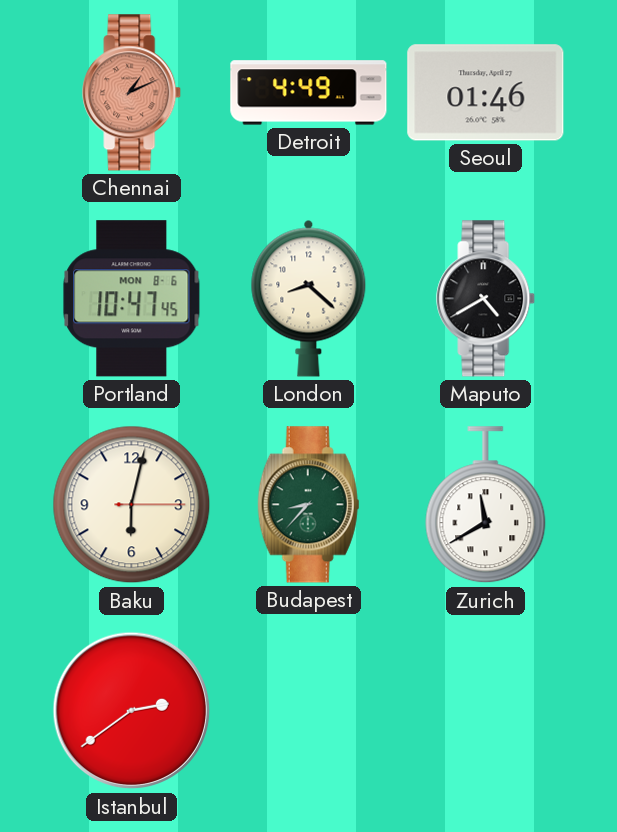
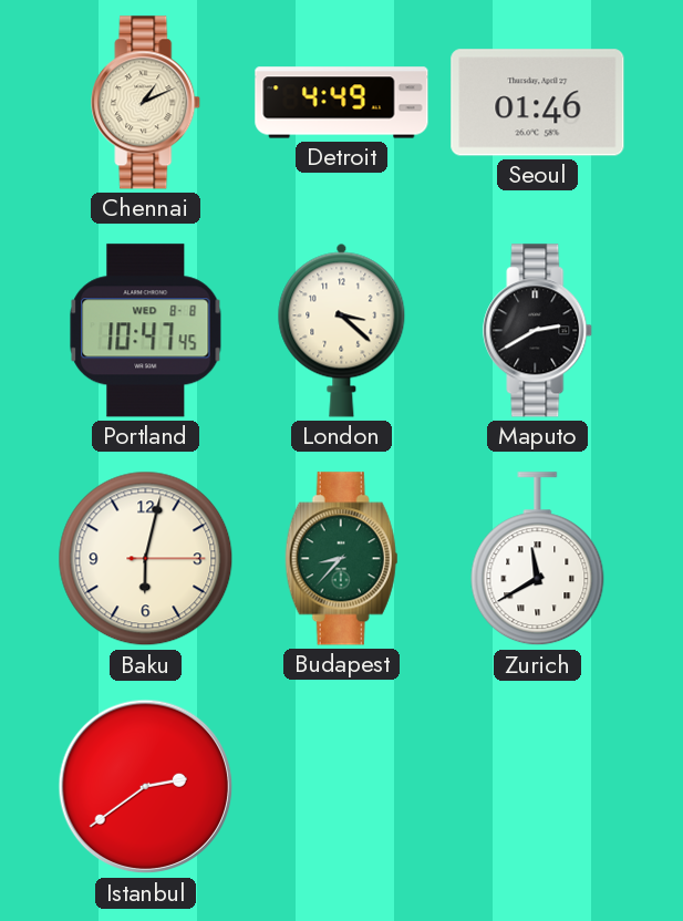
Chennai dial: salmon -> cream (146, 103)
Portland date: MON 8-6 -> WED 8-8 (146, 331)
London: 8:22 -> 3:22 (342, 330)
Maputo: 4:40 -> 2:40 (538, 331)
